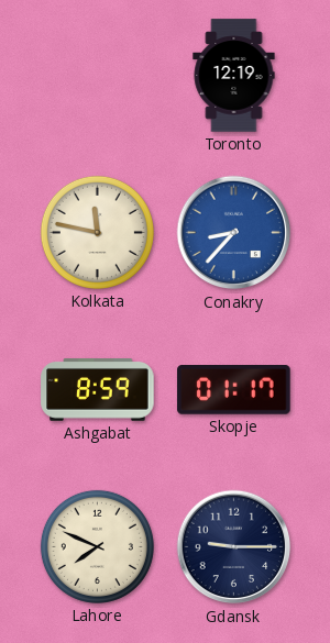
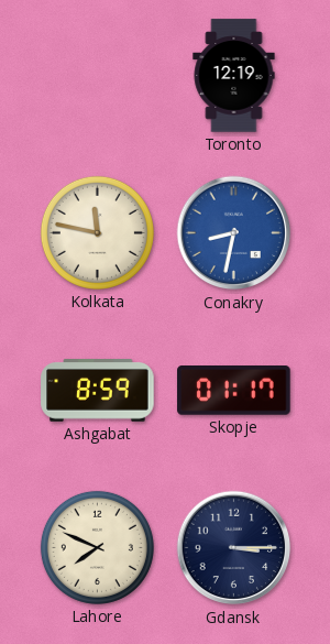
Conakry: 8:37 -> 8:32 (234, 233)
Gdansk: 9:15 -> 3:15 (234, 548)
